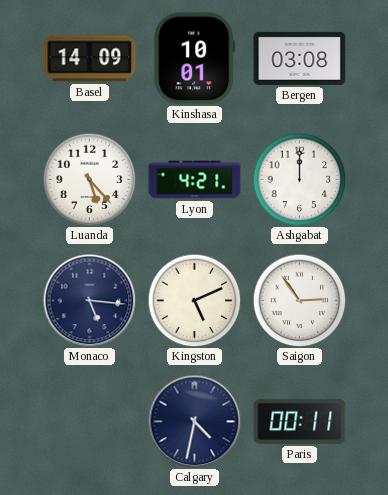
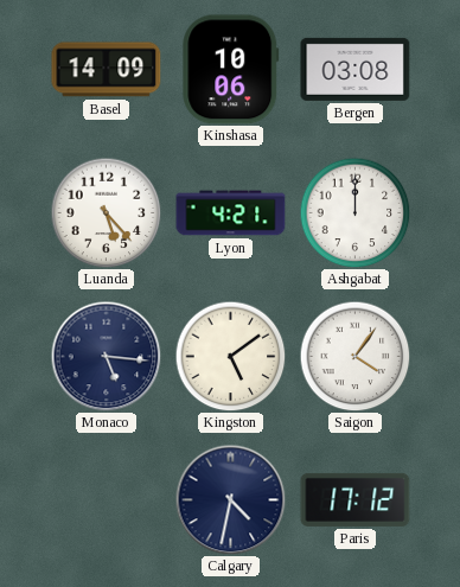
Kinshasa: 10:01 -> 10:06 (231, 70)
Kingston: 5:11 -> 5:09 (230, 356)
Saigon: 2:54 -> 4:06 (354, 356)
Paris: 00:11 -> 17:12 (356, 499)
